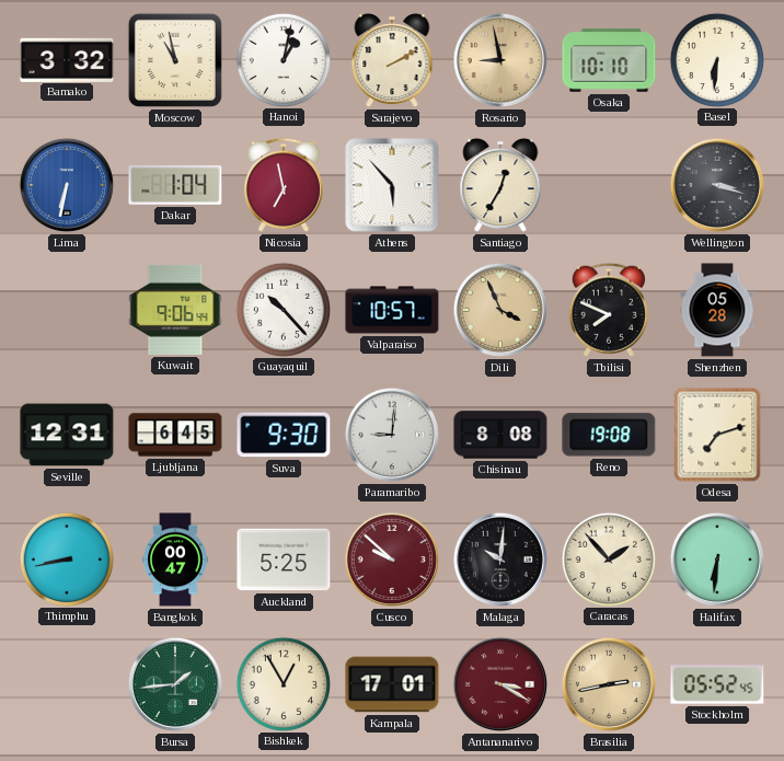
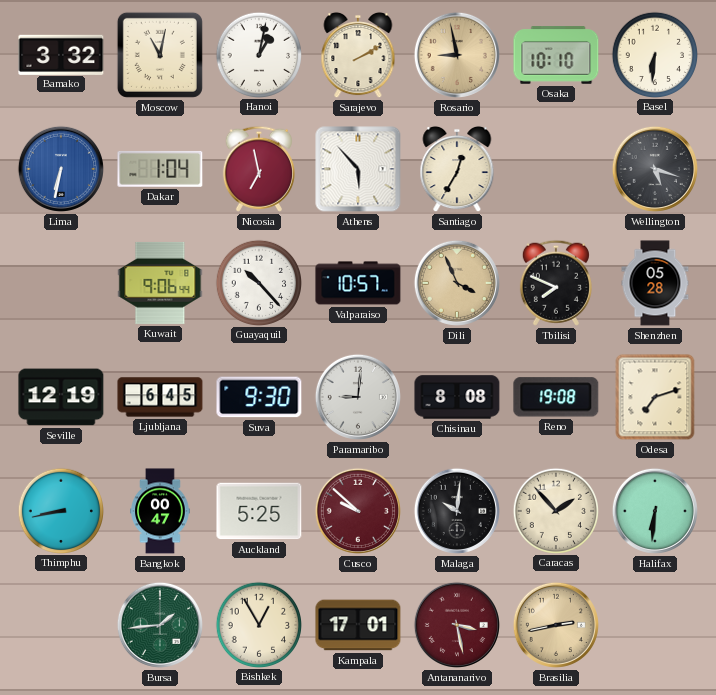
Moscow: 10:58 -> 11:02 (160, 55)
Wellington: 3:18 -> 5:18 (655, 169)
Seville: 12:31 -> 12:19 (61, 397)
Antananarivo: 3:20 -> 3:28 (457, 625)
Stockholm: 05:52 -> none (717, 684)
